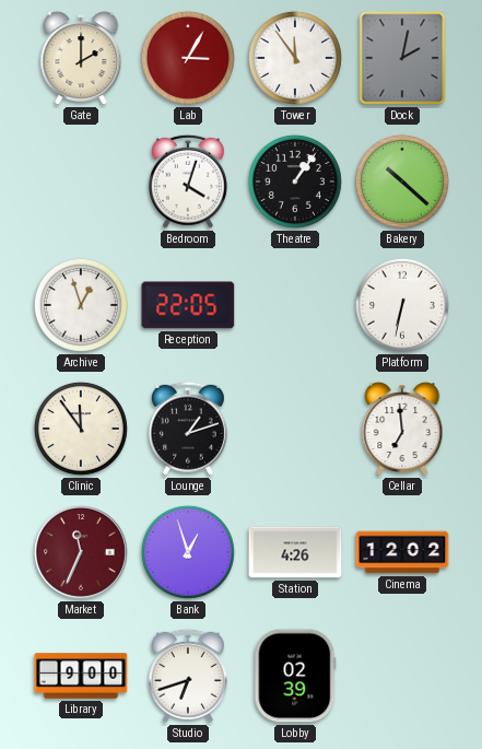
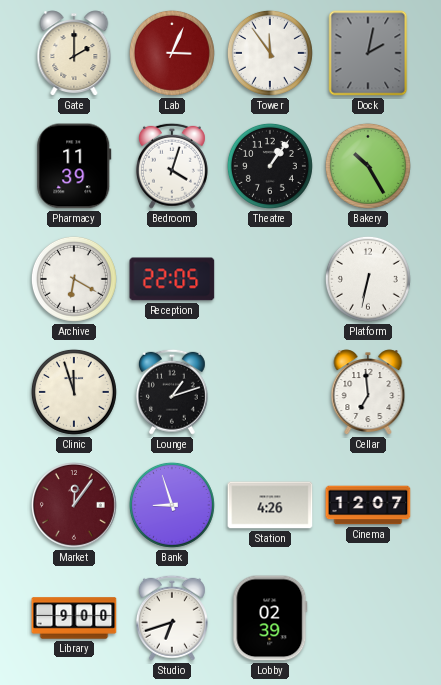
Lab: 3:05 -> 3:04 (172, 53)
Pharmacy: none -> 11:39 (74, 166)
Bakery: 10:22 -> 10:25 (368, 166)
Archive: 12:57 -> 6:20 (74, 279)
Clinic: 11:54 -> 11:57 (74, 392)
Market: 11:34 -> 12:06 (75, 506)
Bank: 12:57 -> 8:57 (172, 505)
Cinema: 12:02 -> 12:07 (368, 505)
